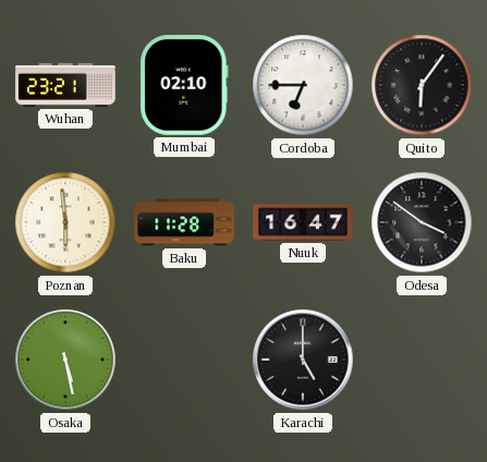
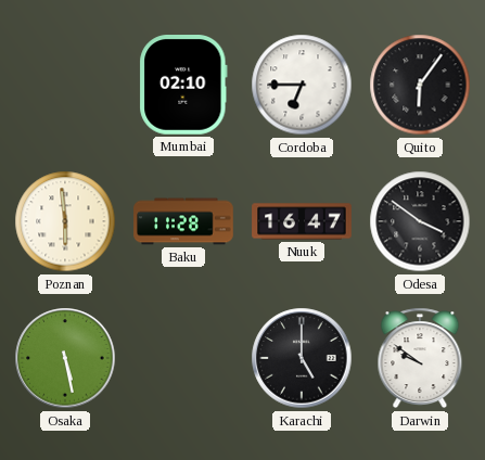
Wuhan: 23:21 -> none (65, 85)
Darwin: none -> 9:51 (420, 358)
